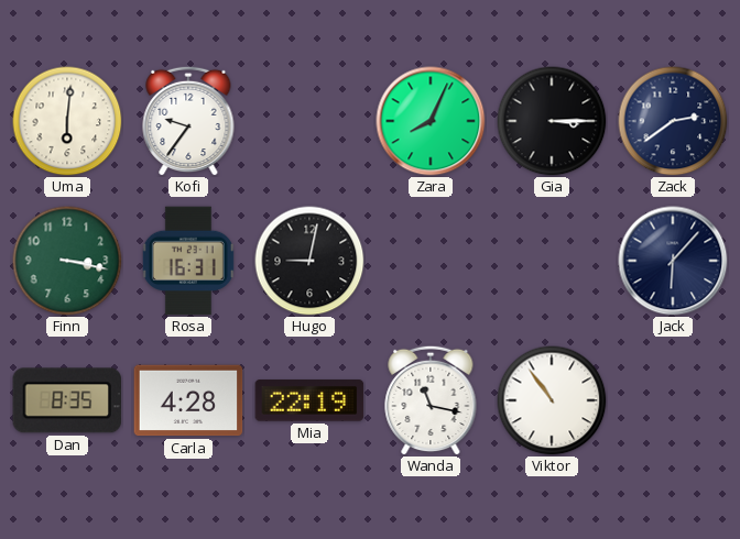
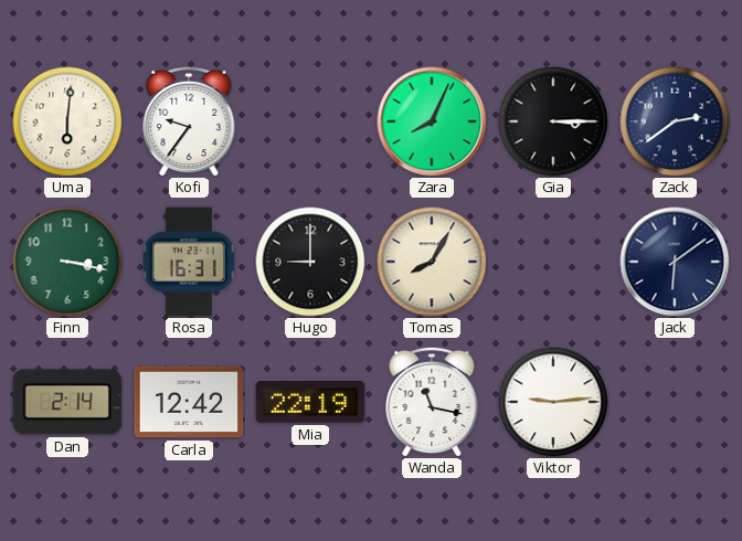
Hugo: 9:02 -> 9:00 (310, 262)
Tomas: none -> 8:05 (432, 262)
Jack: 6:07 -> 6:09 (675, 262)
Dan: 8:35 -> 2:14 (67, 402)
Carla: 4:28 -> 12:42 (189, 402)
Viktor: 10:54 -> 9:14 (553, 402)
